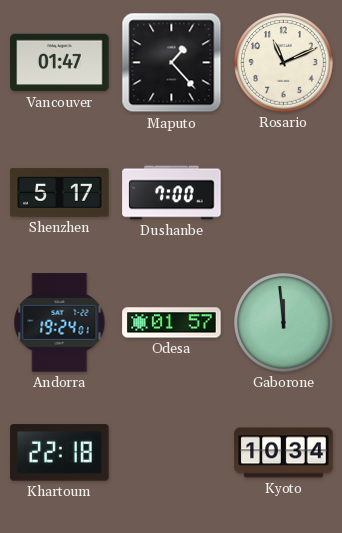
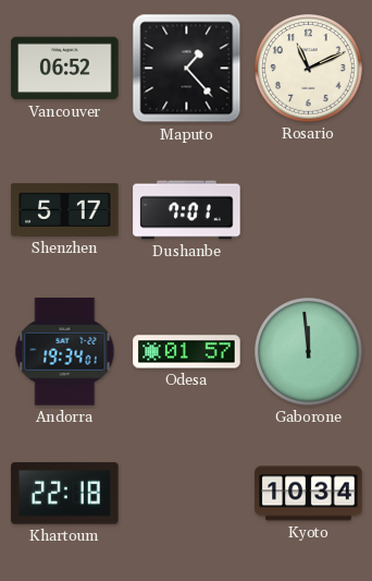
Vancouver: 01:47 -> 06:52 (65, 69)
Dushanbe: 7:00 -> 7:01 (187, 210)
Andorra: 19:24 -> 19:34 (65, 352)
